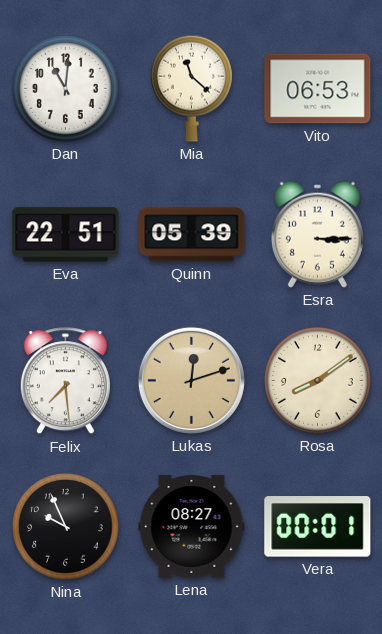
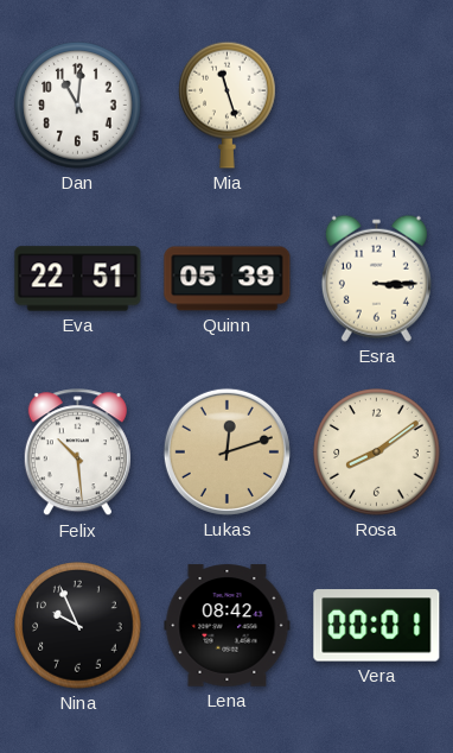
Mia: 11:22 -> 11:27 (228, 105)
Vito: 06:53 -> none (318, 89)
Felix: 7:29 -> 10:29 (77, 453)
Lena: 08:27 -> 08:42 (228, 626)
